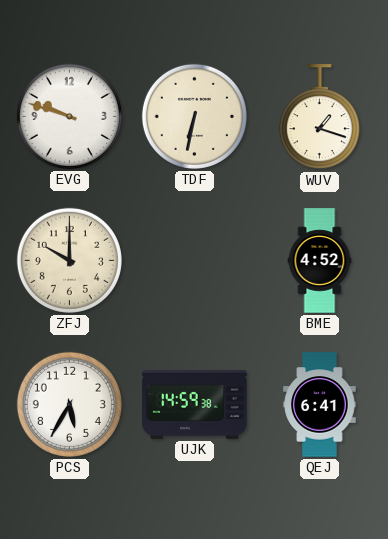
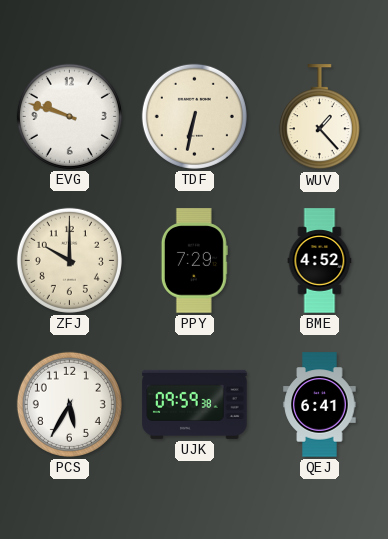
WUV: 1:18 -> 1:23 (319, 117)
PPY: none -> 7:29 (194, 261)
UJK: 14:59 -> 09:59 (195, 404)
